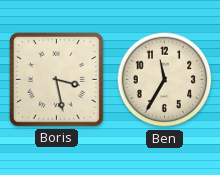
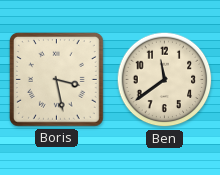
Ben: 11:35 -> 11:39 (165, 80)
